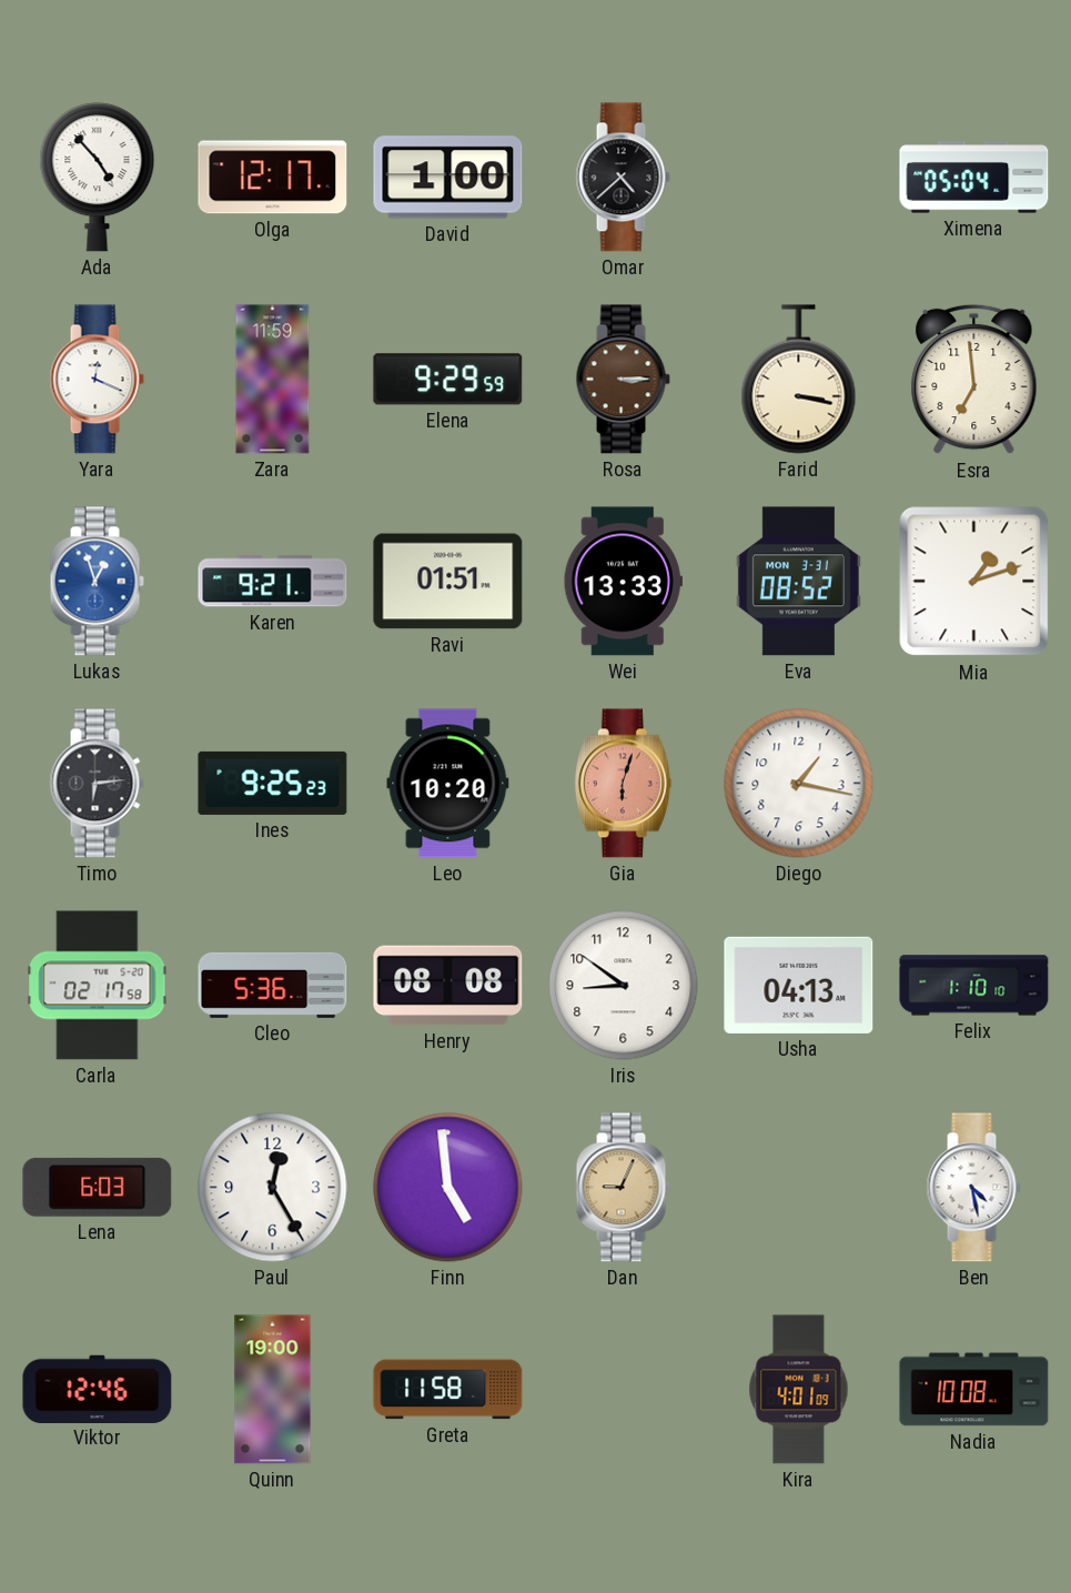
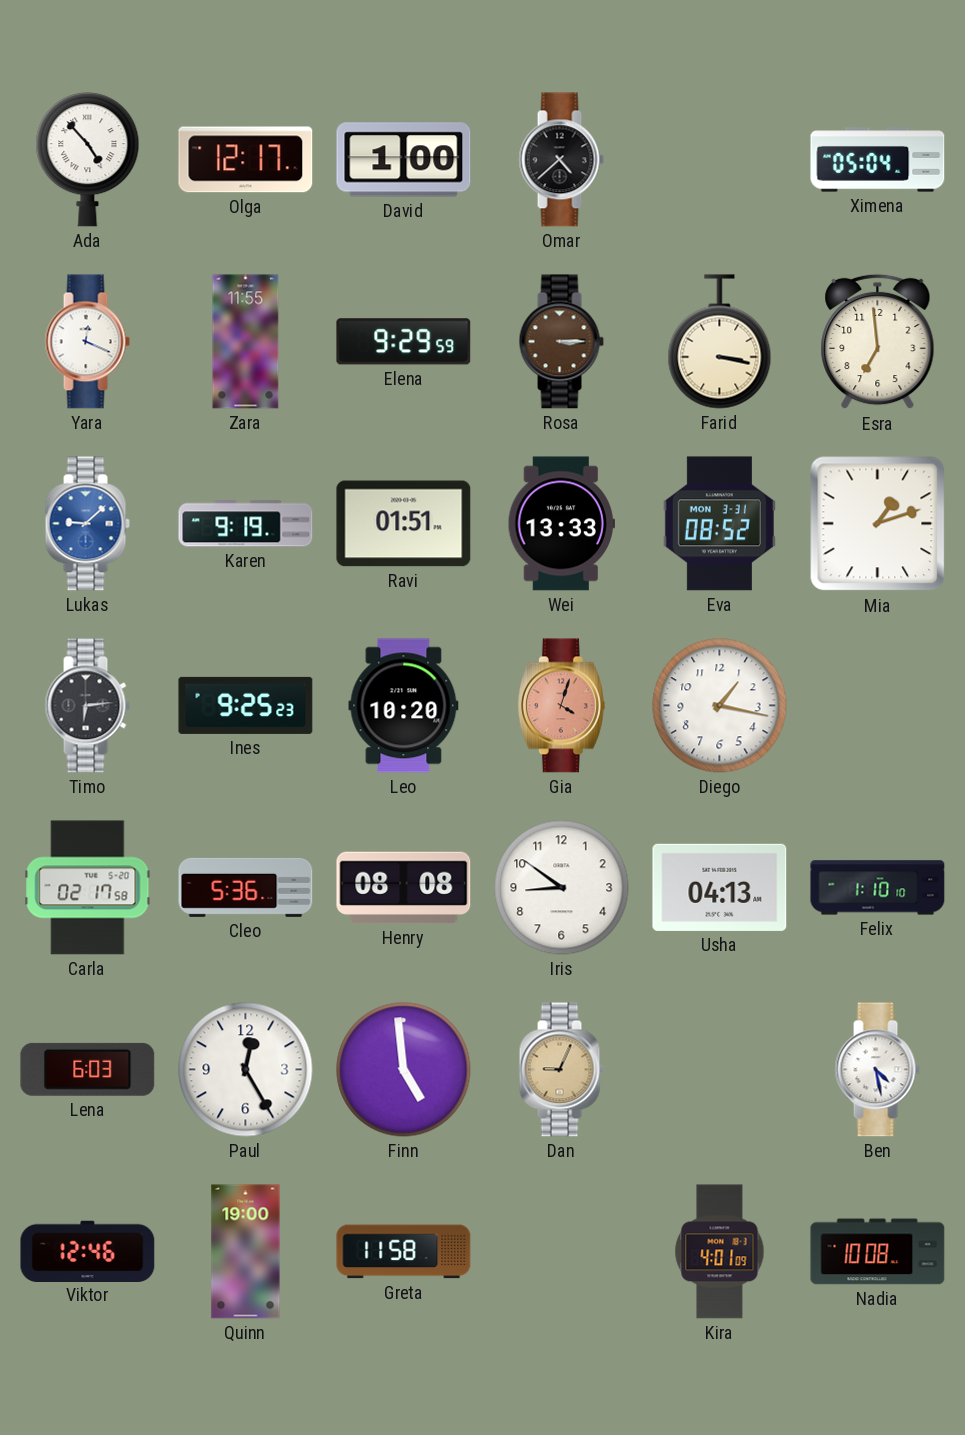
Zara: 11:59 -> 11:55 (246, 342)
Lukas: 12:57 -> 9:08 (87, 524)
Karen: 9:21 -> 9:19 (246, 524)
Gia: 6:03 -> 4:03 (561, 706)
